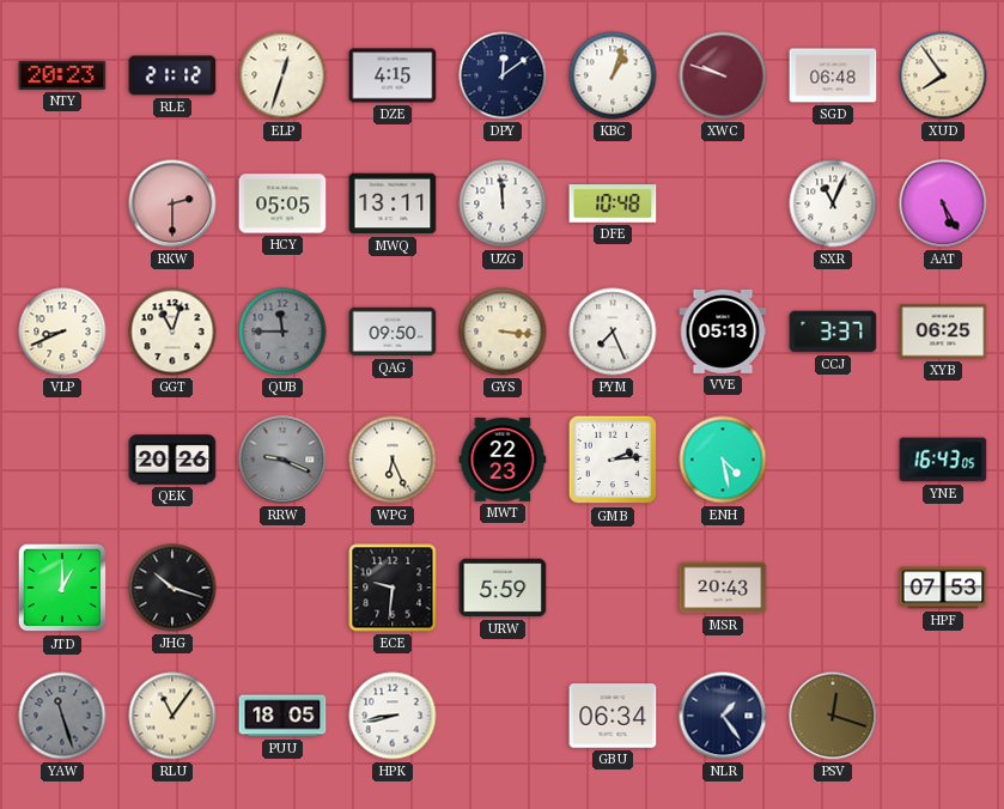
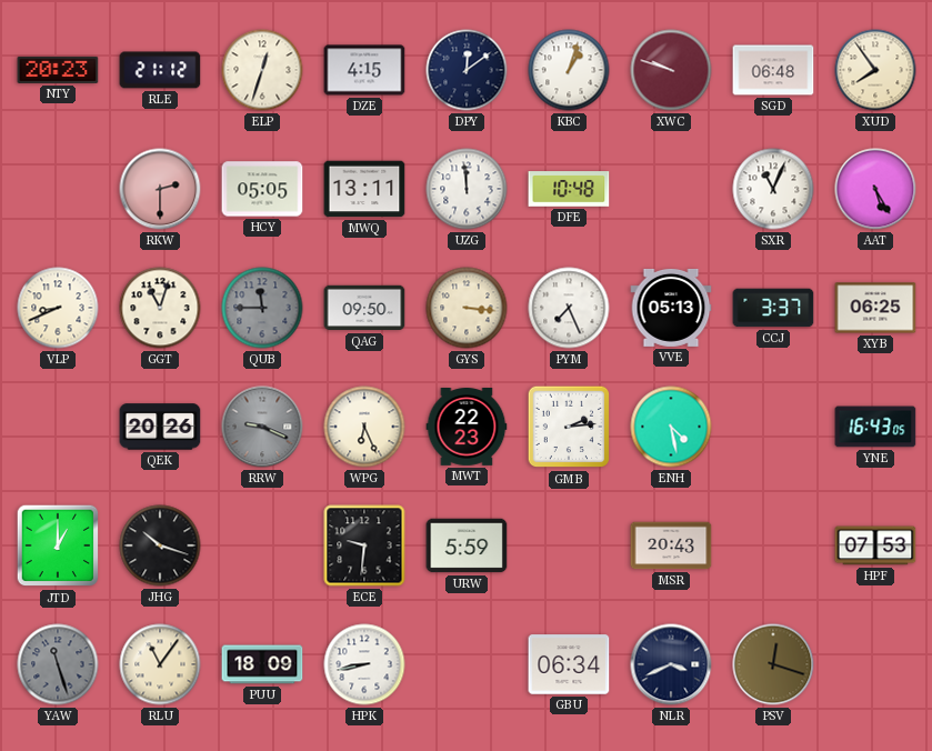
PUU: 18:05 -> 18:09 (262, 664)
NLR: 1:24 -> 3:41 (671, 664)
